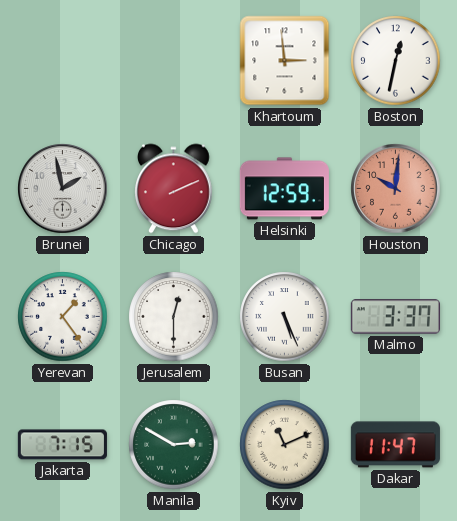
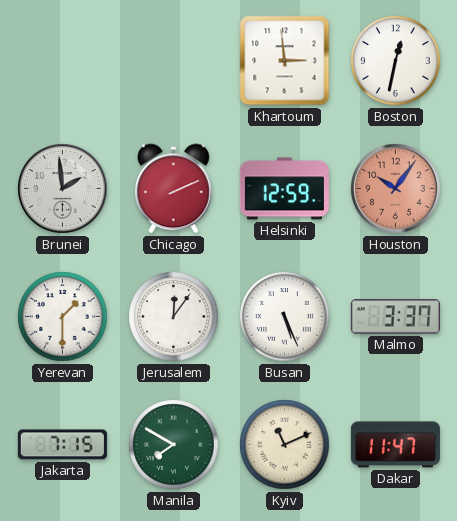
Brunei: 1:58 -> 1:59 (63, 189)
Houston: 10:01 -> 10:06 (396, 189)
Yerevan: 1:24 -> 1:30 (63, 317)
Jerusalem: 12:30 -> 12:06 (174, 317)
Manila: 2:50 -> 7:50 (174, 445)
